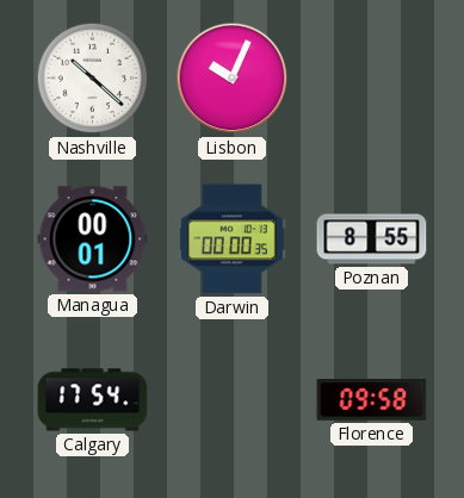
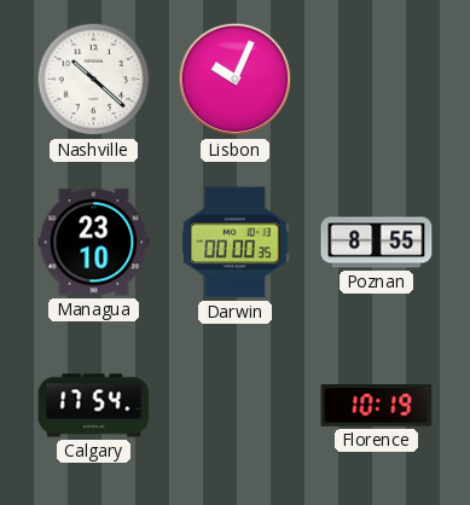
Managua: 00:01 -> 23:10 (94, 243)
Florence: 09:58 -> 10:19 (377, 406)
